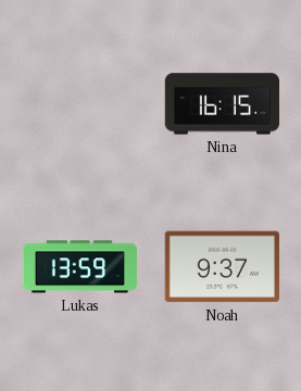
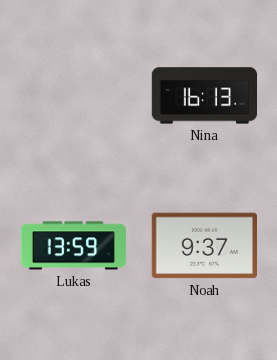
Nina: 16:15 -> 16:13 (205, 96)
